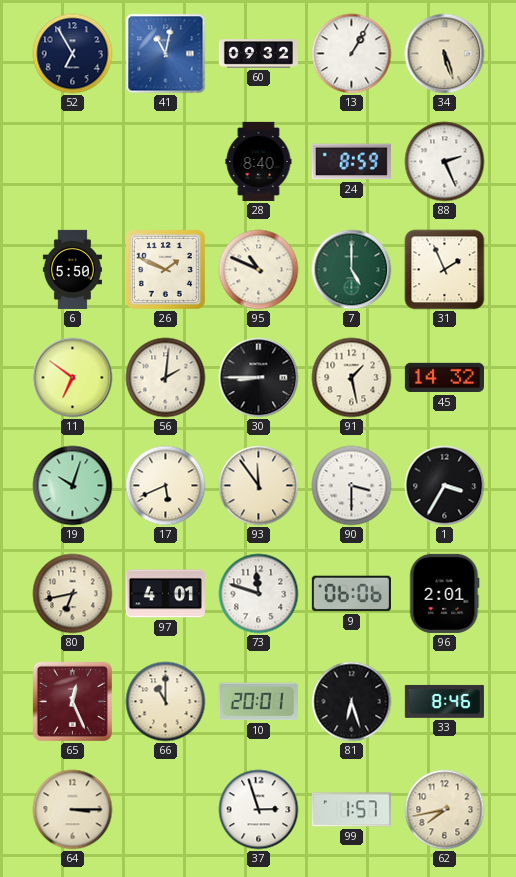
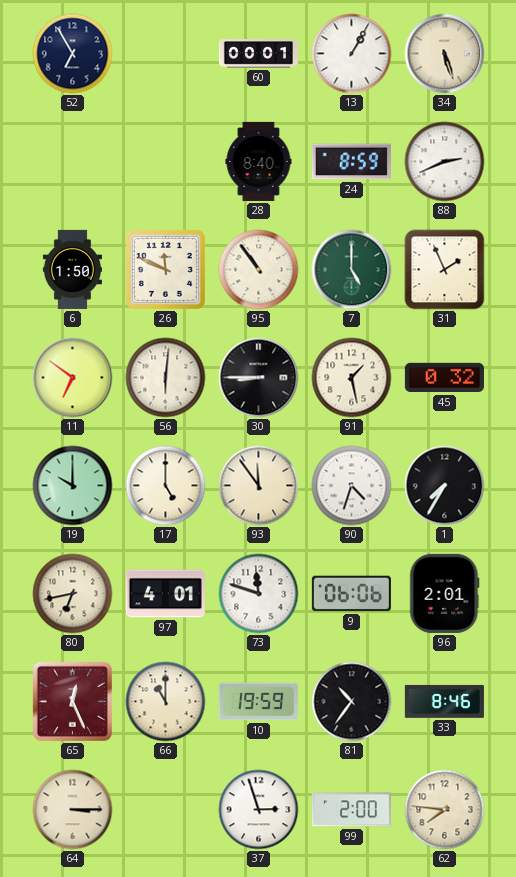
41: 11:02 -> none (166, 54)
60: 09:32 -> 00:01 (258, 54)
88: 2:26 -> 2:41 (445, 162)
6: 5:50 -> 1:50 (72, 269)
26: 1:49 -> 11:49 (165, 269)
95: 10:49 -> 10:54 (259, 270)
56: 2:01 -> 6:01 (166, 378)
45: 14:32 -> 0:32 (444, 378)
19: 10:03 -> 10:00 (73, 486)
17: 5:41 -> 5:00 (166, 486)
90: 3:30 -> 4:33 (352, 486)
1: 3:35 -> 7:35 (445, 486)
10: 20:01 -> 19:59 (258, 702)
81: 6:27 -> 10:36 (352, 702)
99: 1:57 -> 2:00 (351, 810)
62: 7:43 -> 7:46 (445, 810)
